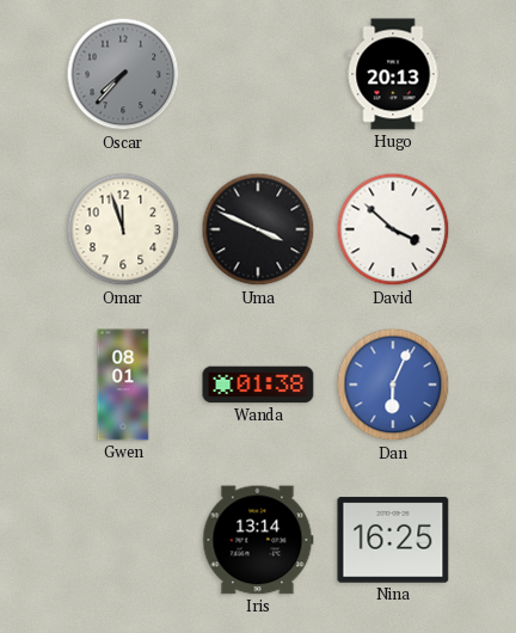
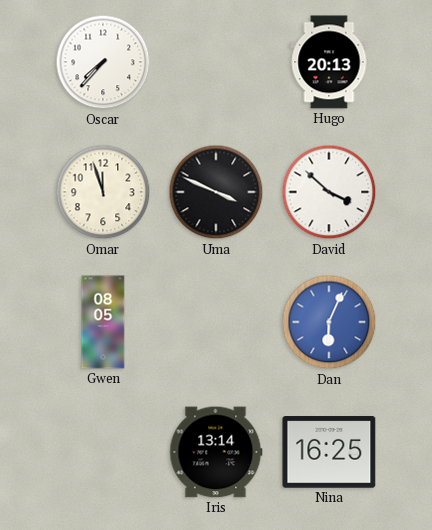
Oscar dial: grey -> white (103, 62)
Gwen: 08:01 -> 08:05 (103, 322)
Wanda: 01:38 -> none (258, 385)
